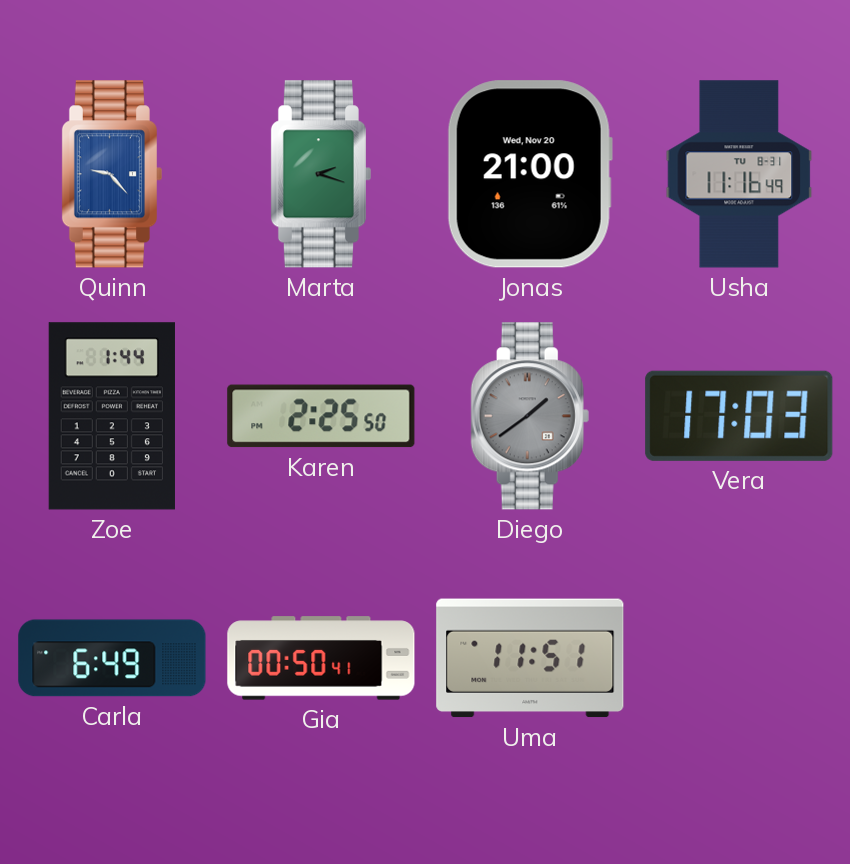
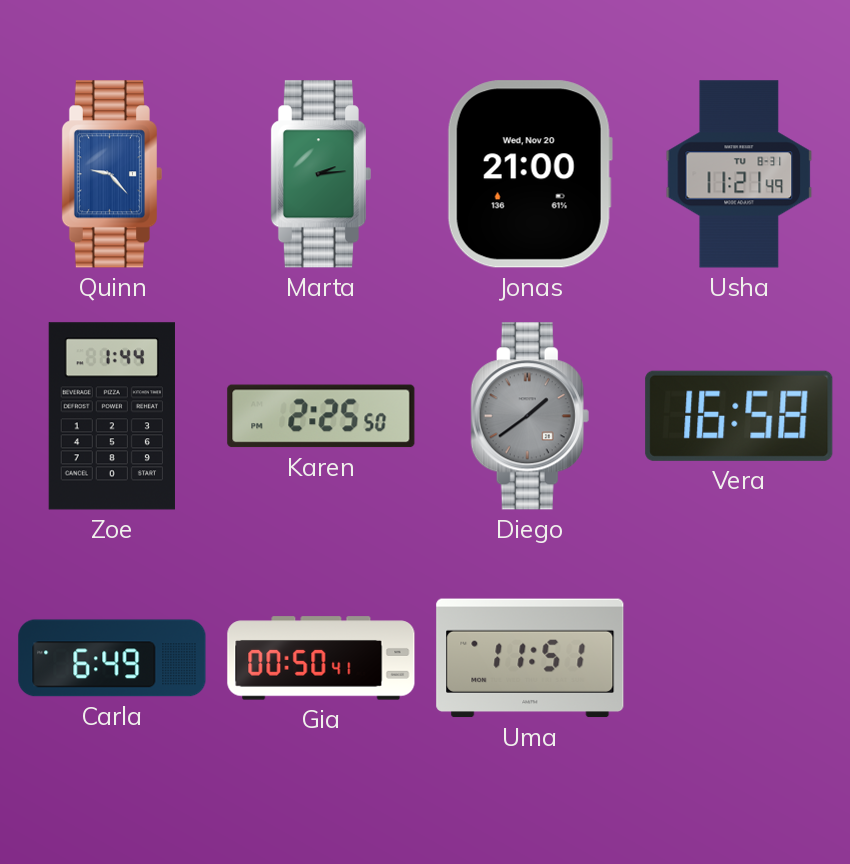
Marta: 2:18 -> 2:14 (320, 174)
Usha: 11:16 -> 11:21 (739, 174)
Vera: 17:03 -> 16:58 (739, 416)
